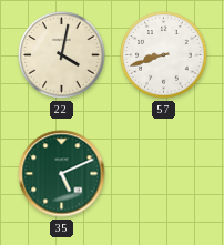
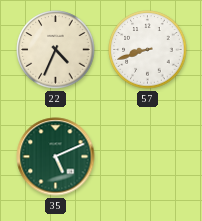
22: 4:02 -> 4:34 (56, 50)
